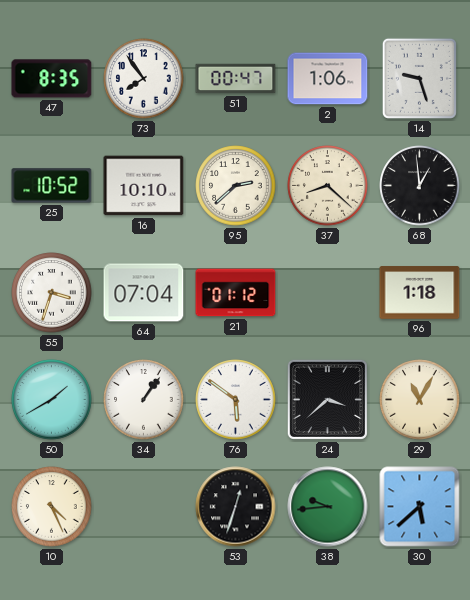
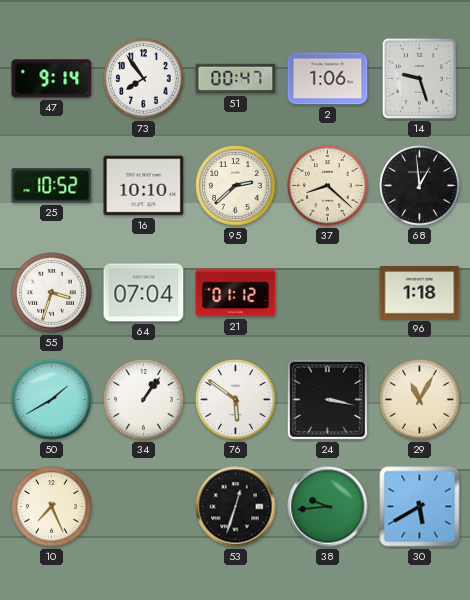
47: 8:35 -> 9:14 (52, 79)
24: 3:38 -> 3:17 (327, 399)
10: 4:26 -> 7:26 (52, 507)
30: 5:38 -> 5:40 (420, 507)
